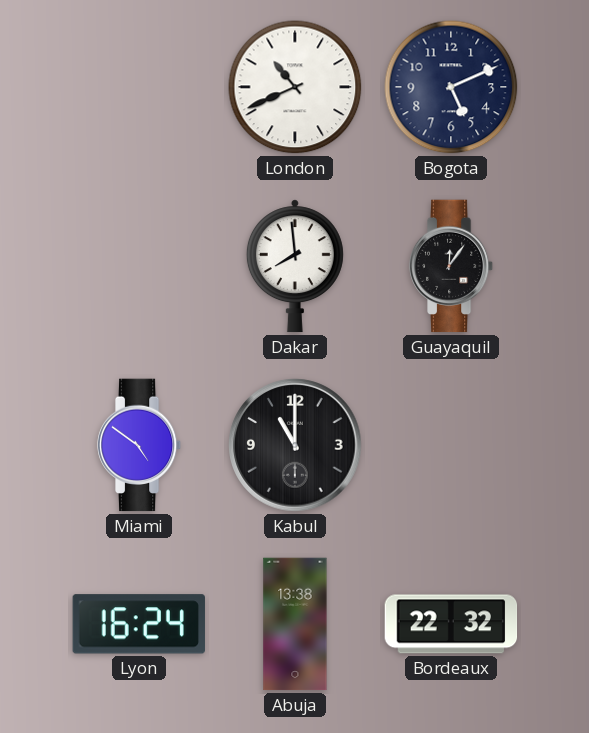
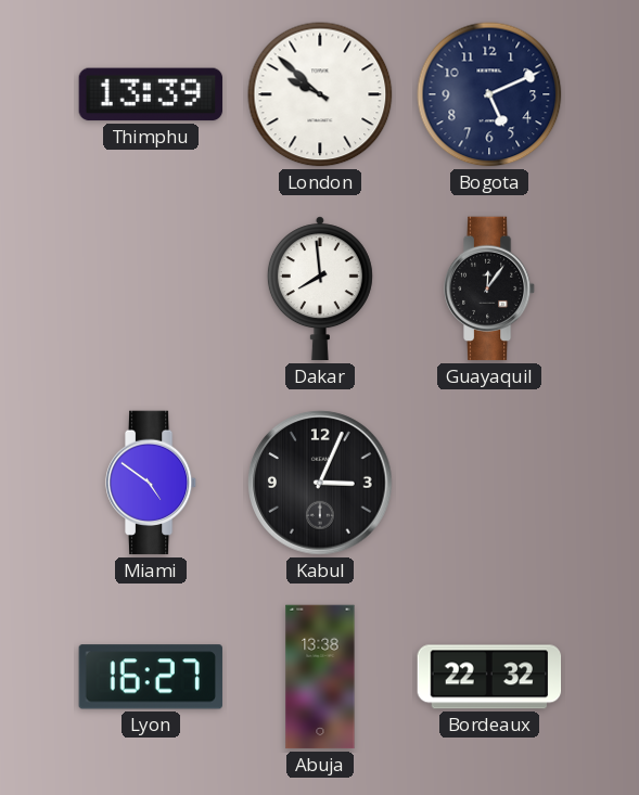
Thimphu: none -> 13:39 (151, 94)
London: 10:41 -> 9:52 (320, 94)
Kabul: 11:00 -> 3:04 (320, 483)
Lyon: 16:24 -> 16:27 (151, 677)
